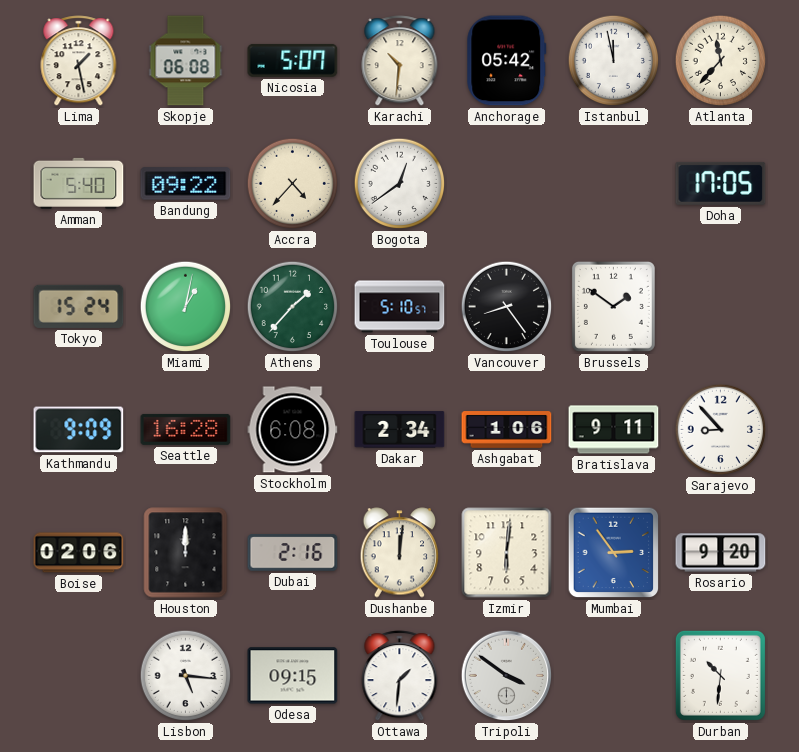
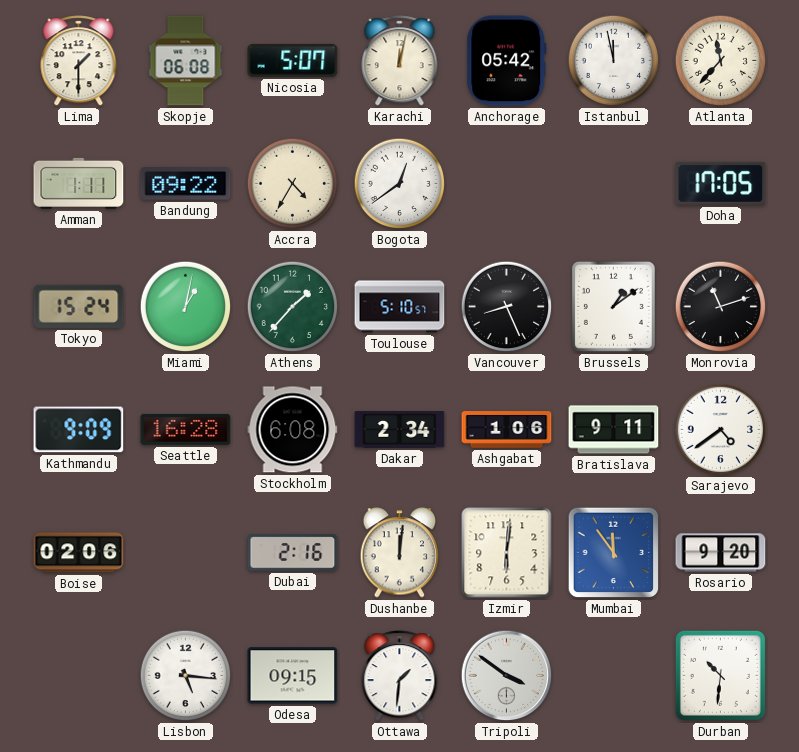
Lima: 1:28 -> 1:30 (79, 61)
Karachi: 10:31 -> 12:02 (400, 61)
Amman: 5:40 -> 1:11 (79, 183)
Accra: 4:37 -> 4:35 (293, 184)
Vancouver: 8:24 -> 8:26 (507, 307)
Brussels: 1:51 -> 1:09 (613, 306)
Monrovia: none -> 11:12 (721, 307)
Sarajevo: 8:53 -> 4:39 (721, 430)
Houston: 12:00 -> none (186, 553)
Mumbai: 2:54 -> 11:54 (614, 553)
